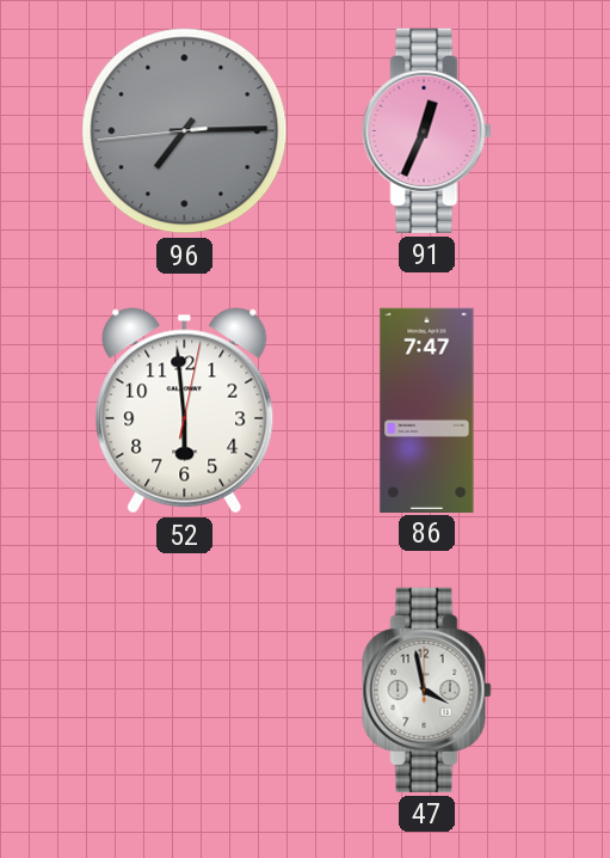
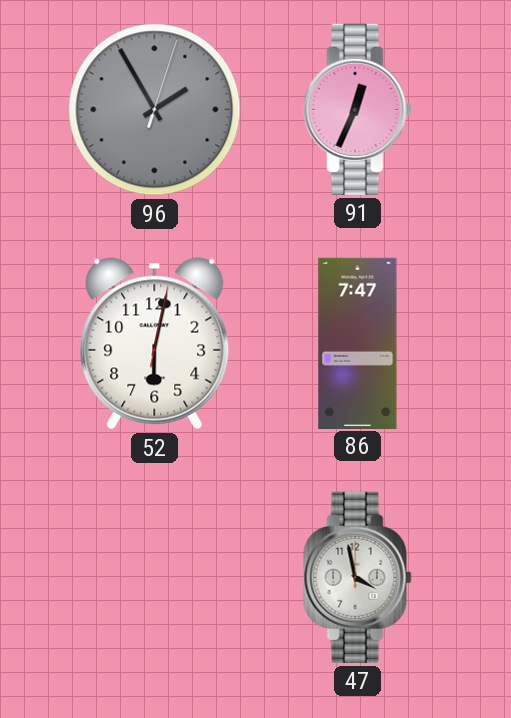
96: 7:14 -> 1:55 (155, 110)
52: 5:59 -> 6:02 (155, 344)
